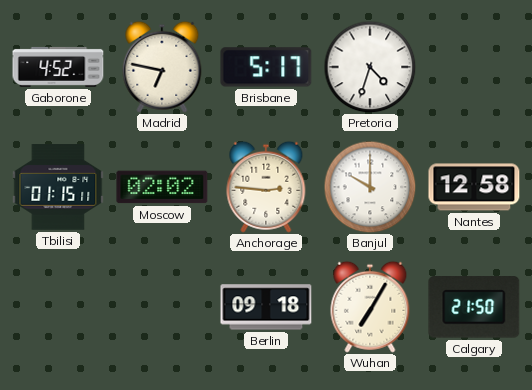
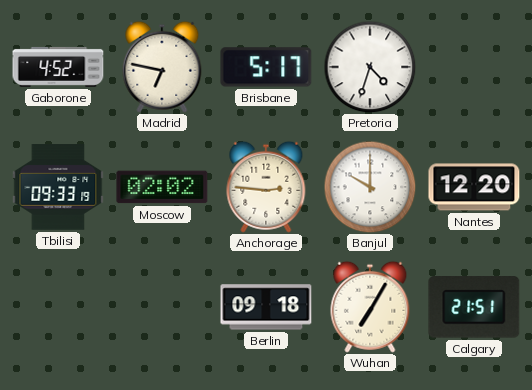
Tbilisi: 01:15 -> 09:33 (58, 187)
Nantes: 12:58 -> 12:20 (474, 187)
Calgary: 21:50 -> 21:51 (474, 308)
